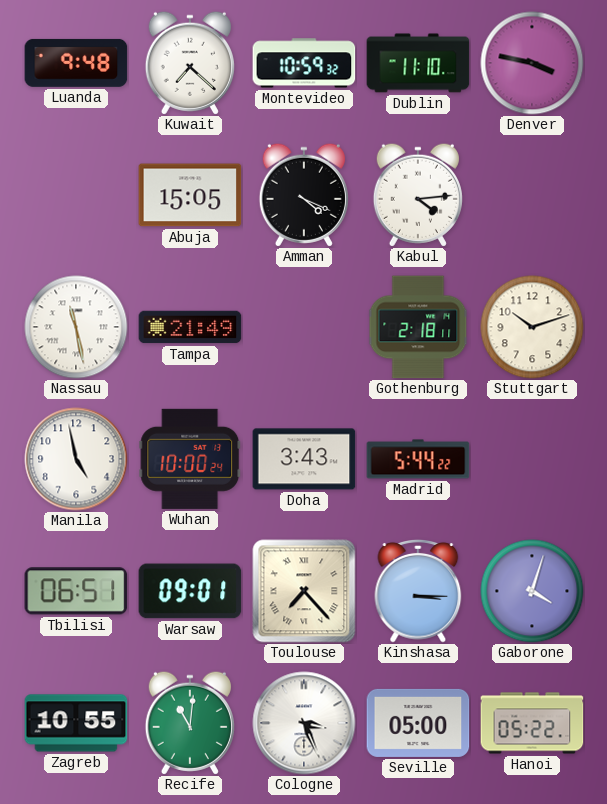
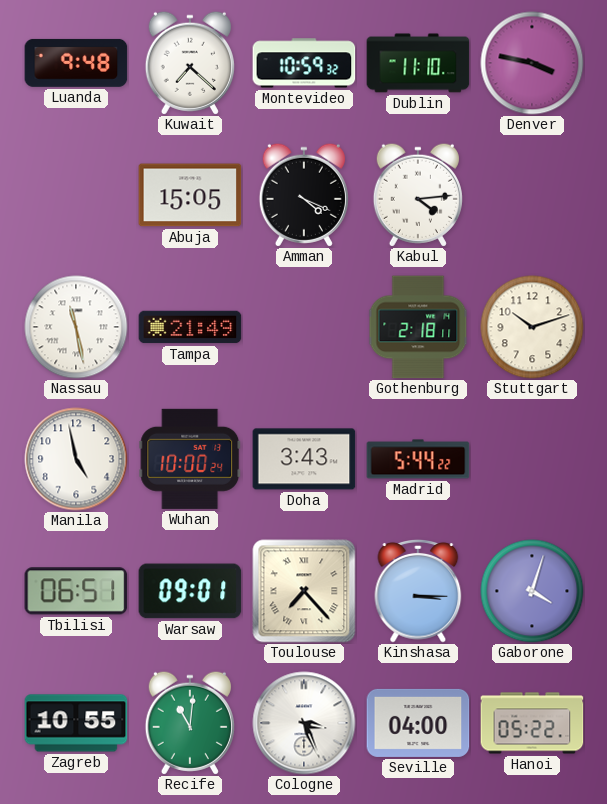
Seville: 05:00 -> 04:00 (418, 723)
